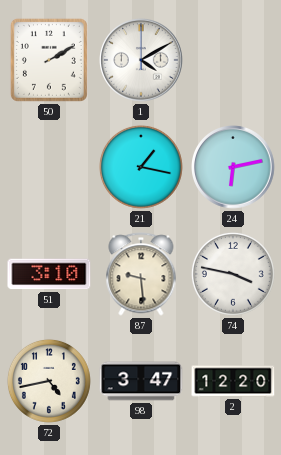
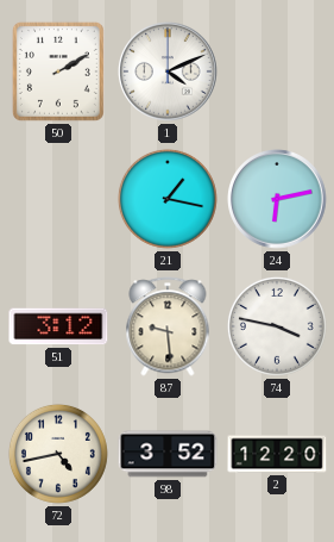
1: 4:10 -> 4:11 (168, 71)
51: 3:10 -> 3:12 (58, 326)
98: 3:47 -> 3:52 (168, 454)
